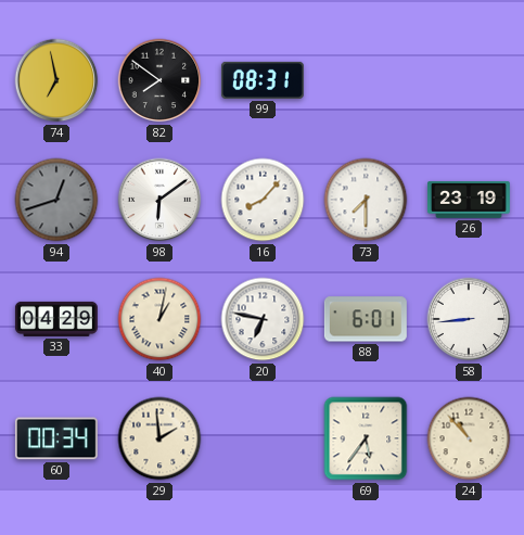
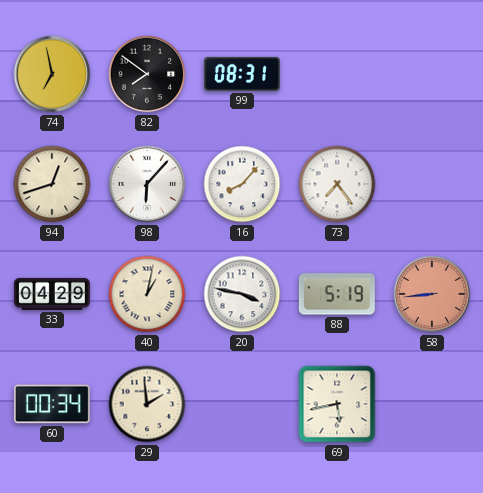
94 dial: grey -> cream (52, 184)
98: 6:09 -> 6:07 (147, 184)
73: 7:30 -> 7:24 (337, 184)
26: 23:19 -> none (469, 200)
20: 6:47 -> 3:47 (242, 294)
88: 6:01 -> 5:19 (337, 294)
58 dial: white -> salmon (432, 294)
69: 5:36 -> 5:43 (337, 404)
24: 10:53 -> none (469, 438)
